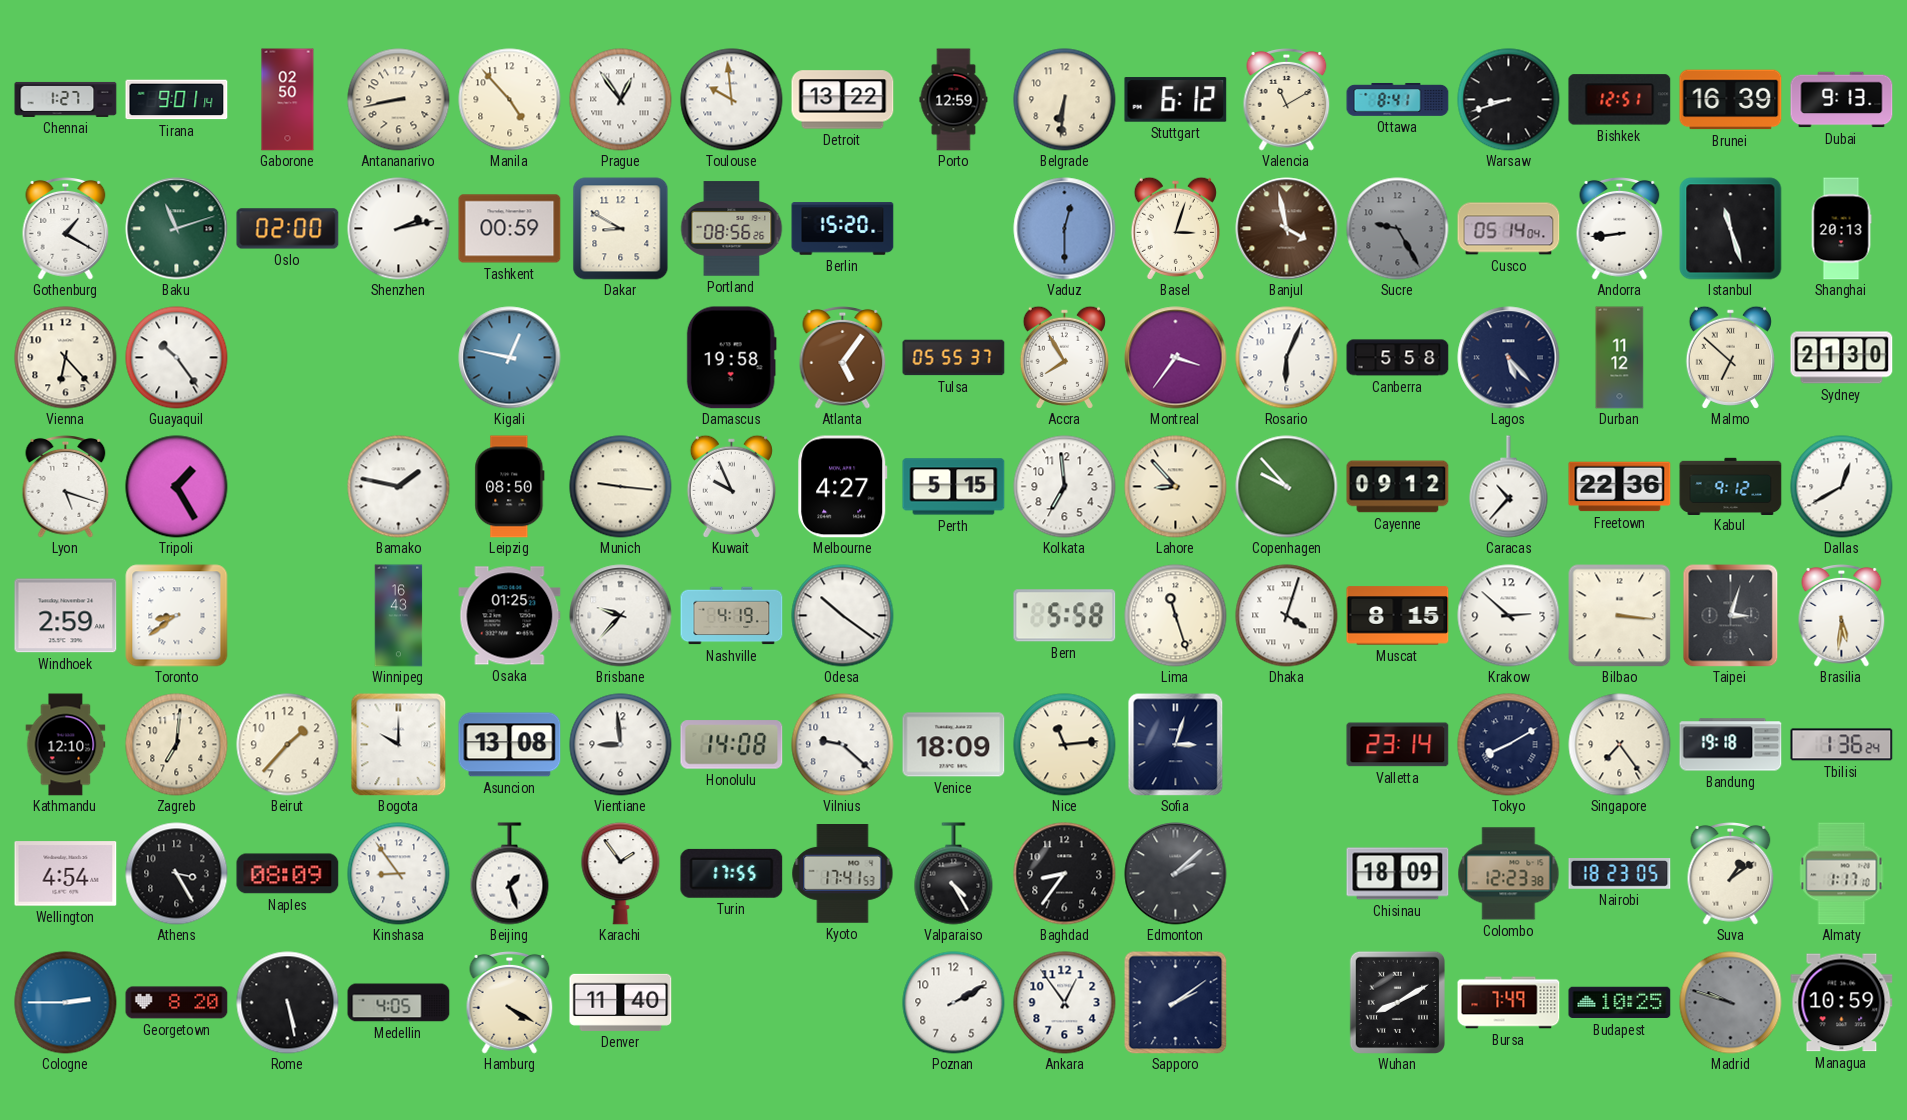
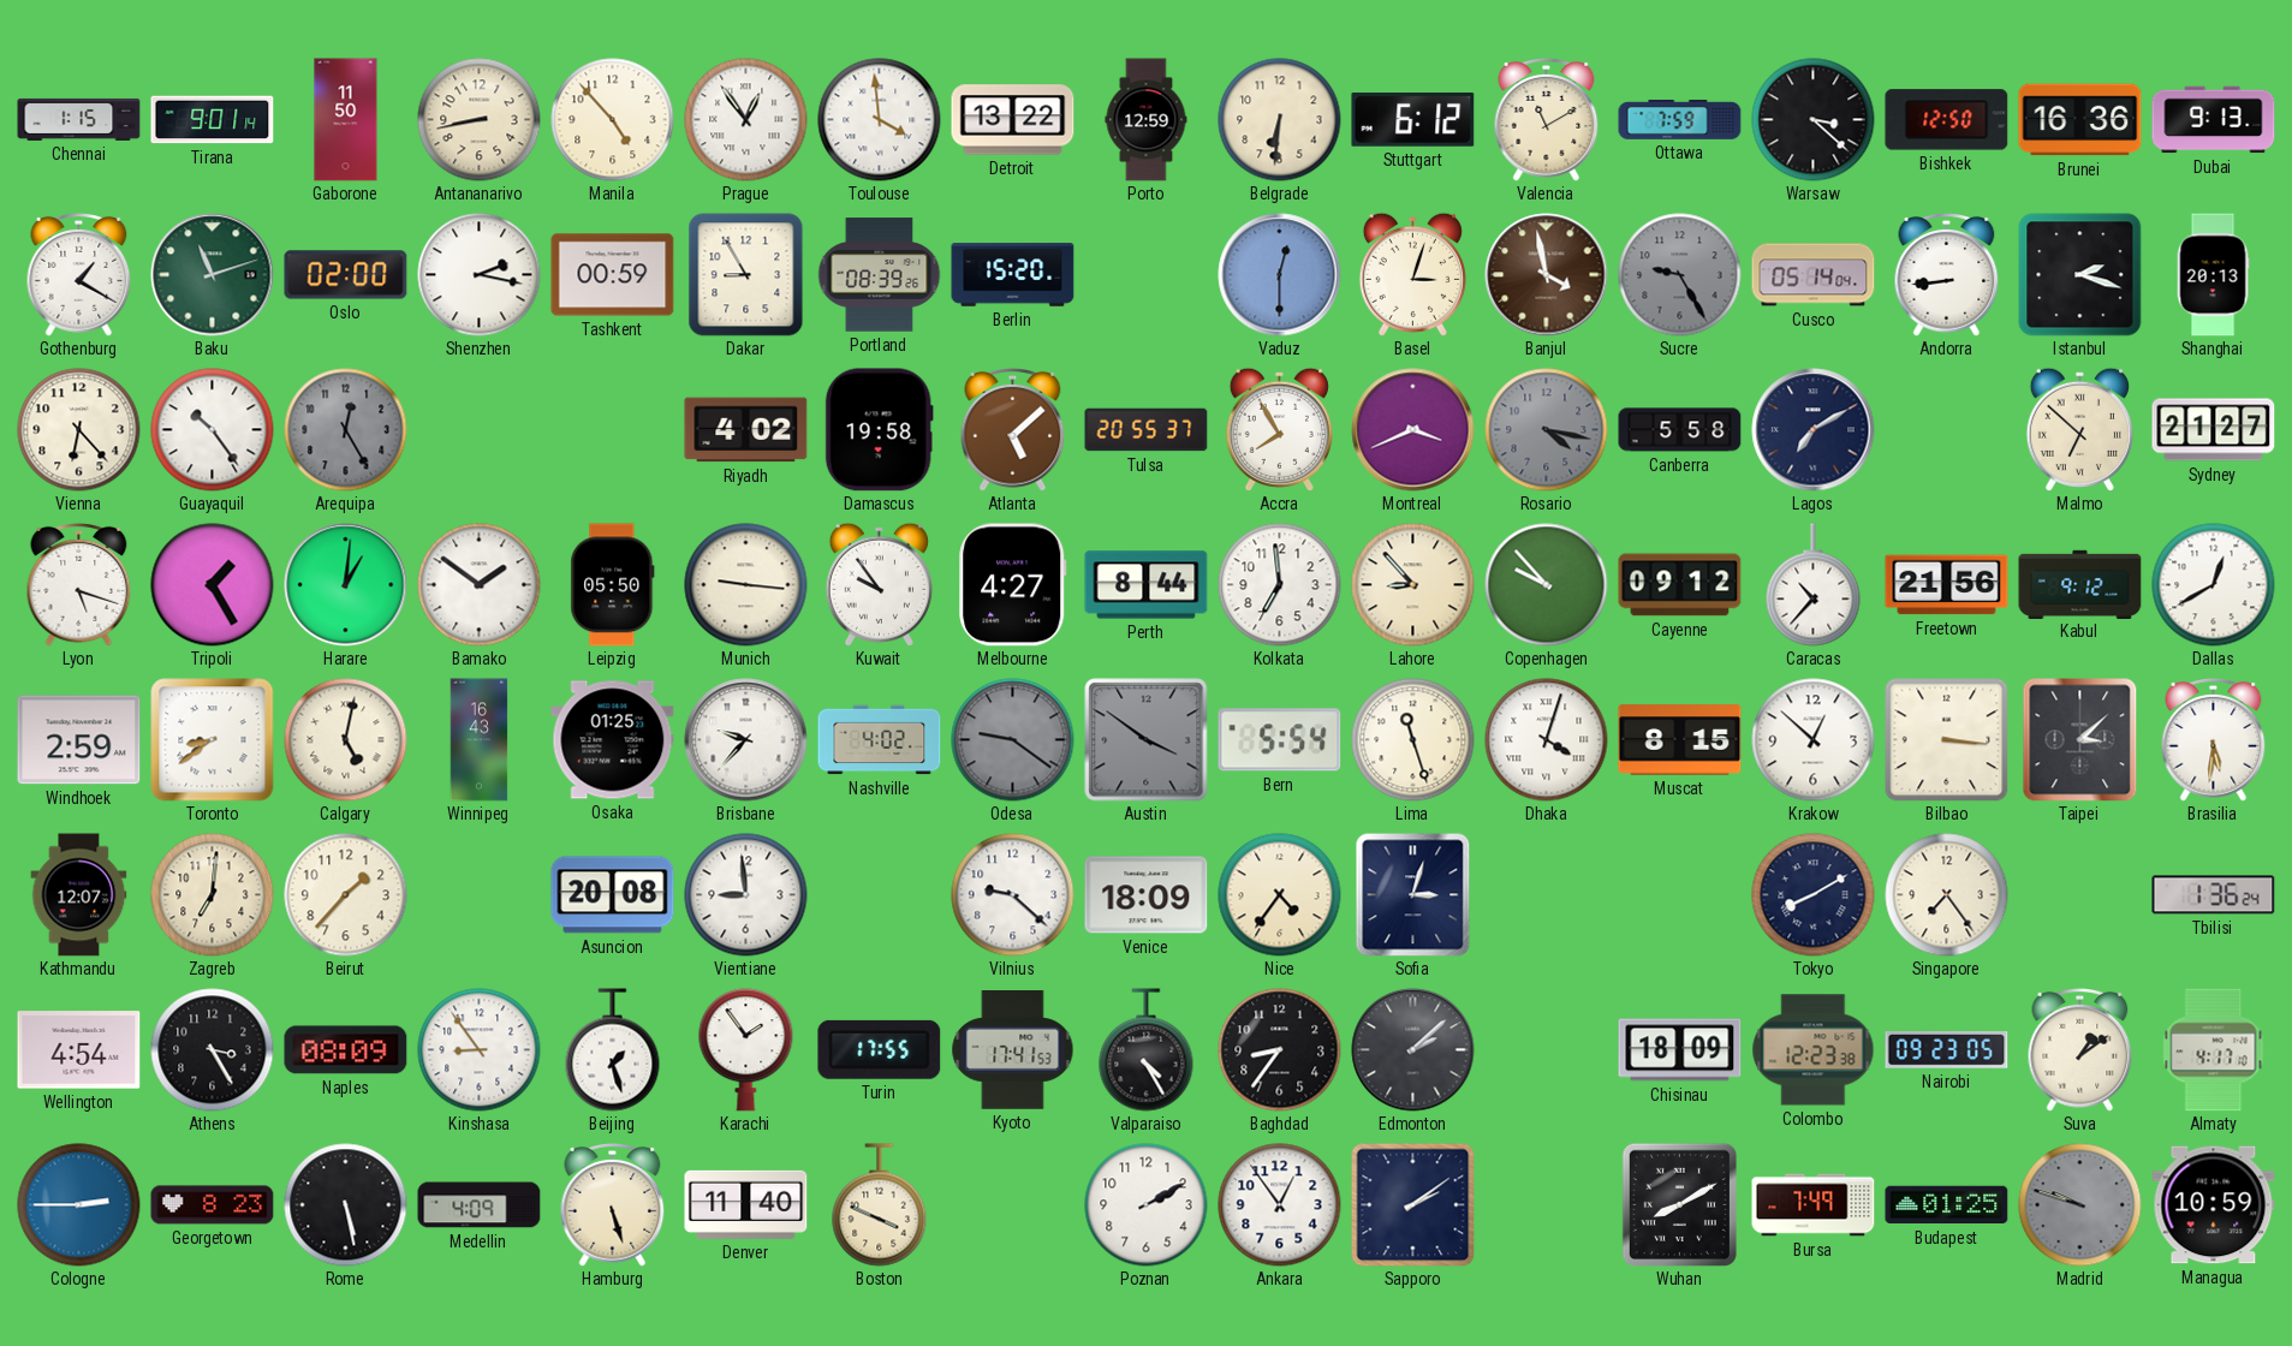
Chennai: 1:27 -> 1:15 (79, 119)
Gaborone: 02:50 -> 11:50 (346, 120)
Toulouse: 9:59 -> 3:59 (880, 120)
Ottawa: 8:41 -> 7:59 (1680, 120)
Warsaw: 8:42 -> 3:22 (1814, 120)
Bishkek: 12:51 -> 12:50 (1947, 120)
Brunei: 16:39 -> 16:36 (2080, 120)
Shenzhen: 2:13 -> 2:17 (480, 275)
Dakar: 8:50 -> 8:55 (746, 275)
Portland: 08:56 -> 08:39 (880, 275)
Istanbul: 11:27 -> 2:18 (2080, 275)
Arequipa: none -> 12:25 (346, 430)
Kigali: 12:47 -> none (510, 358)
Riyadh: none -> 4:02 (746, 430)
Atlanta: 5:06 -> 5:08 (1013, 430)
Tulsa: 05:55 -> 20:55 (1147, 430)
Montreal: 3:36 -> 3:41 (1413, 430)
Rosario: 6:04 -> 4:17 (1547, 430)
Rosario dial: white -> grey (1547, 430)
Lagos: 5:23 -> 7:10 (1814, 430)
Durban: 11:12 -> none (1620, 358)
Sydney: 21:30 -> 21:27 (2214, 430)
Harare: none -> 1:01 (346, 585)
Bamako: 1:47 -> 1:51 (480, 585)
Leipzig: 08:50 -> 05:50 (613, 585)
Kuwait: 9:56 -> 9:54 (879, 584)
Perth: 5:15 -> 8:44 (1147, 585)
Freetown: 22:36 -> 21:56 (1947, 585)
Calgary: none -> 5:02 (346, 740)
Nashville: 4:19 -> 4:02 (880, 740)
Odesa: 10:21 -> 9:21 (1013, 740)
Odesa dial: white -> grey (1013, 740)
Austin: none -> 3:51 (1147, 740)
Bern: 5:58 -> 5:54 (1280, 740)
Krakow: 2:52 -> 12:52 (1814, 740)
Taipei: 3:03 -> 3:08 (2080, 740)
Kathmandu: 12:10 -> 12:07 (79, 895)
Bogota: 10:00 -> none (399, 745)
Asuncion: 13:08 -> 20:08 (613, 895)
Honolulu: 14:08 -> none (732, 745)
Nice: 11:14 -> 4:36 (1280, 895)
Valletta: 23:14 -> none (1398, 745)
Bandung: 19:18 -> none (1731, 745)
Nairobi: 18:23 -> 09:23 (1947, 1050)
Almaty: 1:17 -> 4:17 (2214, 1050)
Georgetown: 8:20 -> 8:23 (213, 1205)
Medellin: 4:05 -> 4:09 (480, 1205)
Hamburg: 4:20 -> 5:27 (613, 1205)
Boston: none -> 3:49 (880, 1205)
Budapest: 10:25 -> 01:25 (1947, 1205)
